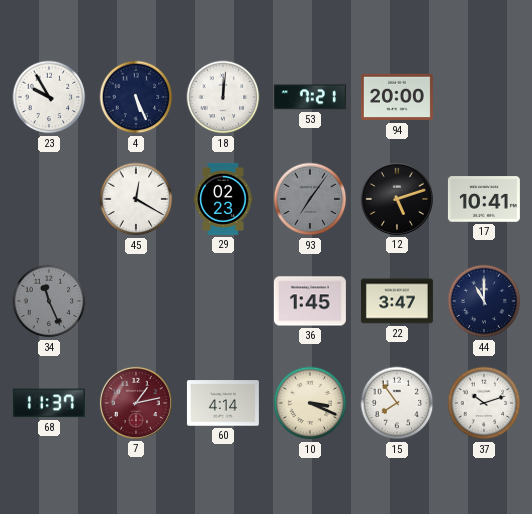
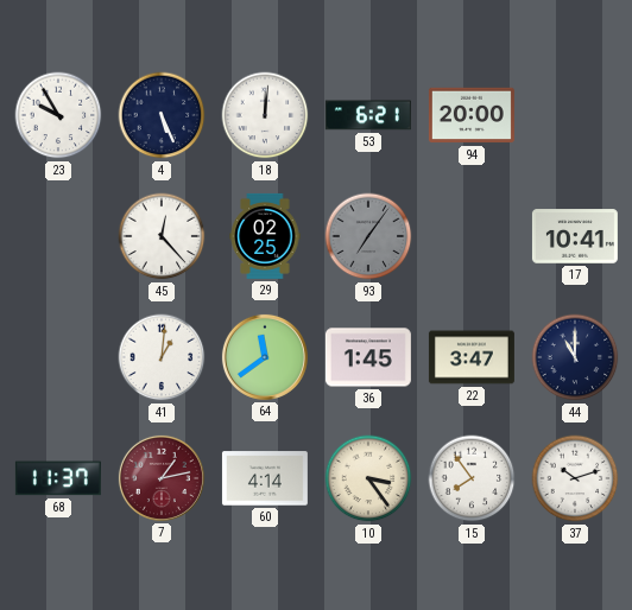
53: 7:21 -> 6:21 (368, 115)
45: 12:20 -> 12:23 (162, 236)
29: 02:23 -> 02:25 (265, 236)
12: 5:12 -> none (397, 199)
34: 11:26 -> none (49, 301)
41: none -> 1:01 (162, 357)
64: none -> 11:39 (265, 357)
10: 3:19 -> 3:24 (368, 478)
